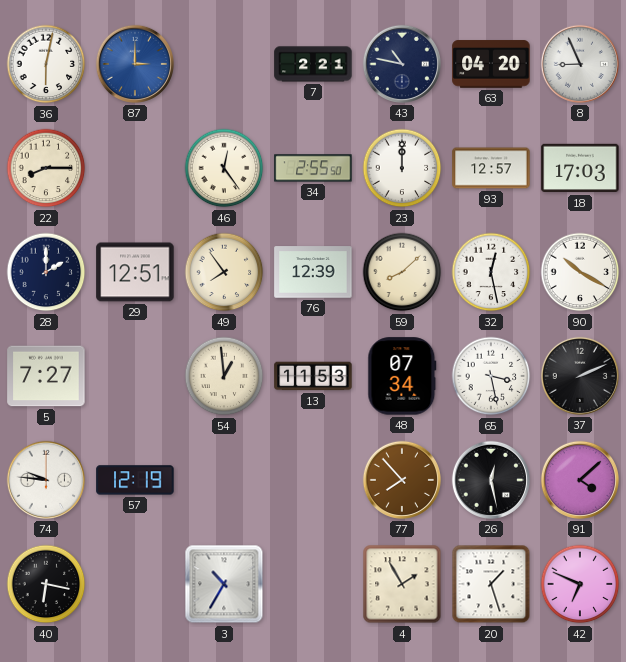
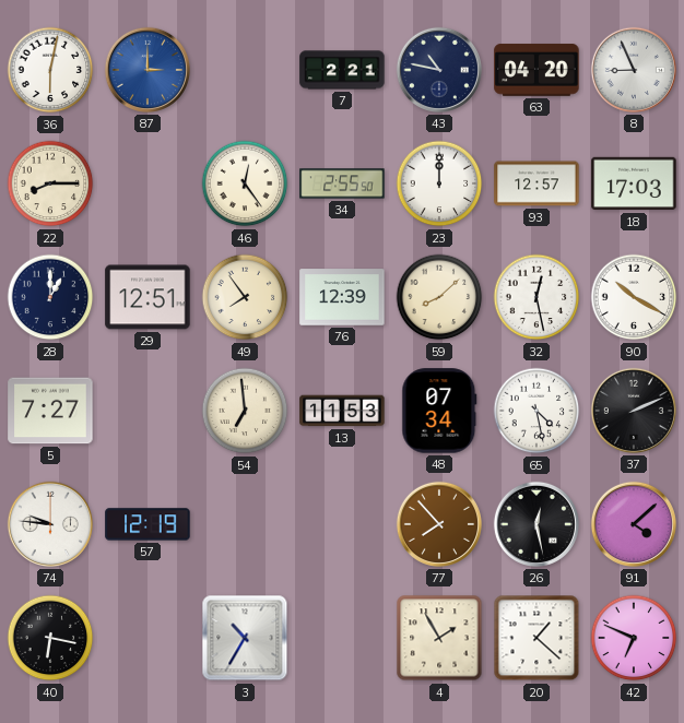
28: 2:00 -> 1:00 (50, 297)
54: 12:59 -> 6:59 (245, 411)
65: 3:28 -> 4:28 (536, 411)
20: 1:27 -> 1:22 (536, 638)
